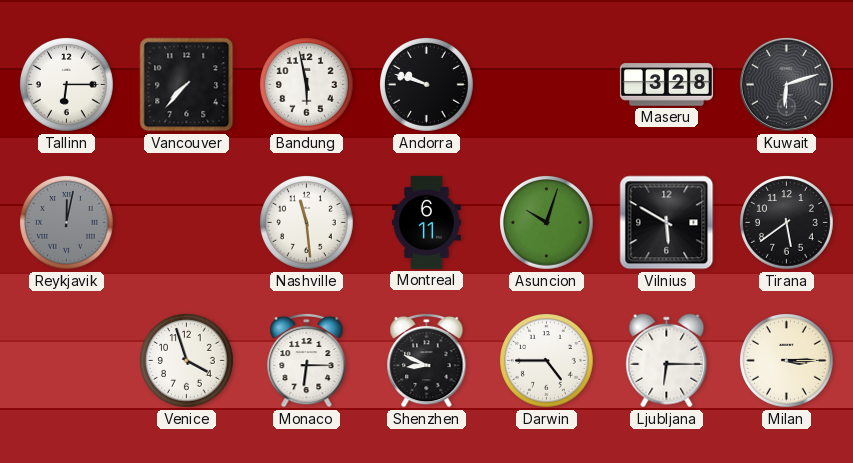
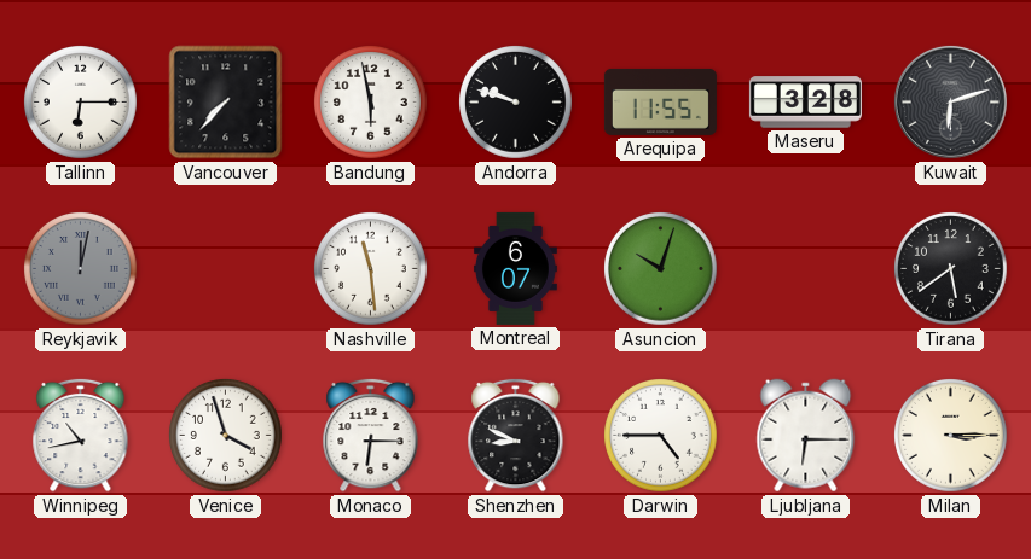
Arequipa: none -> 11:55 (660, 101)
Montreal: 6:11 -> 6:07 (515, 268)
Vilnius: 5:50 -> none (667, 223)
Winnipeg: none -> 10:43 (81, 435)
